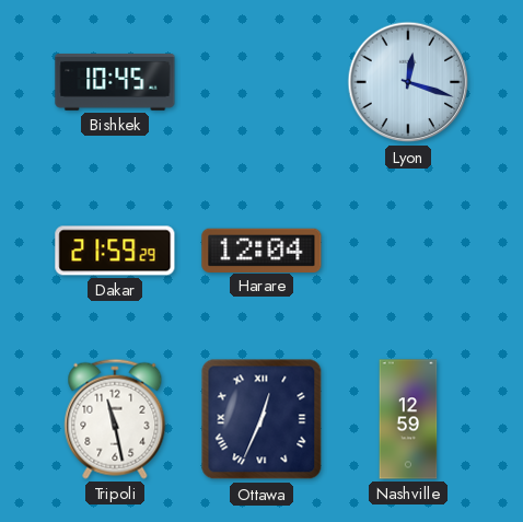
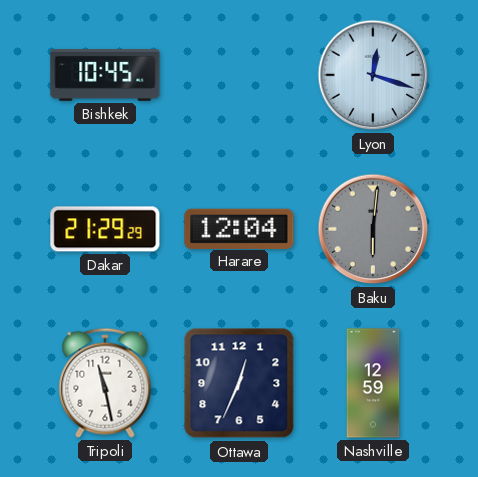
Dakar: 21:59 -> 21:29 (105, 229)
Baku: none -> 6:01 (373, 229)
Ottawa numerals: Roman -> Arabic (239, 383)
